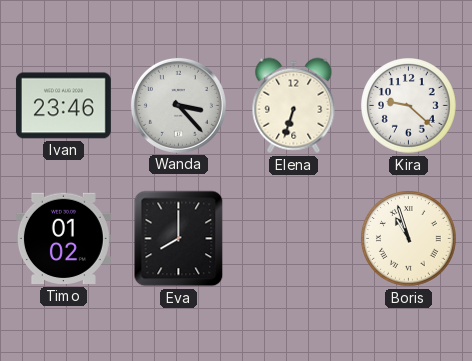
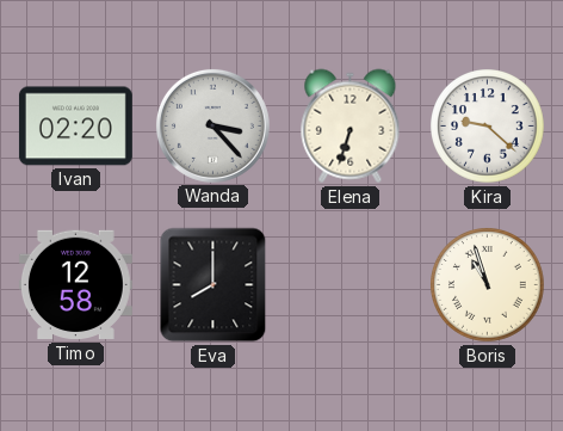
Ivan: 23:46 -> 02:20 (75, 127)
Timo: 01:02 -> 12:58 (75, 285)
